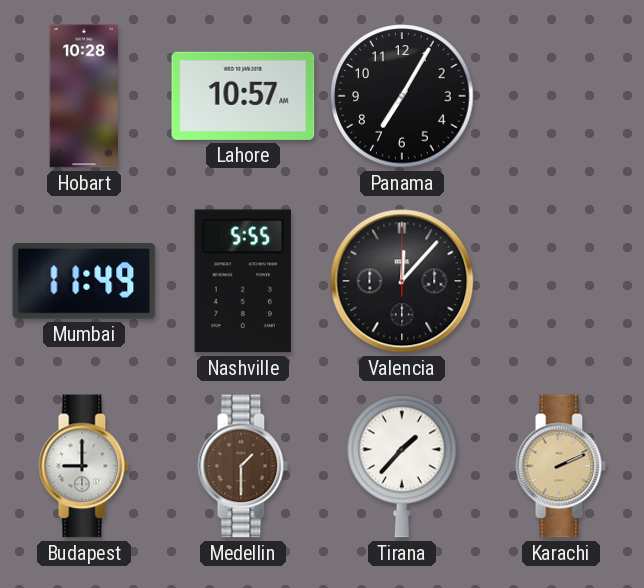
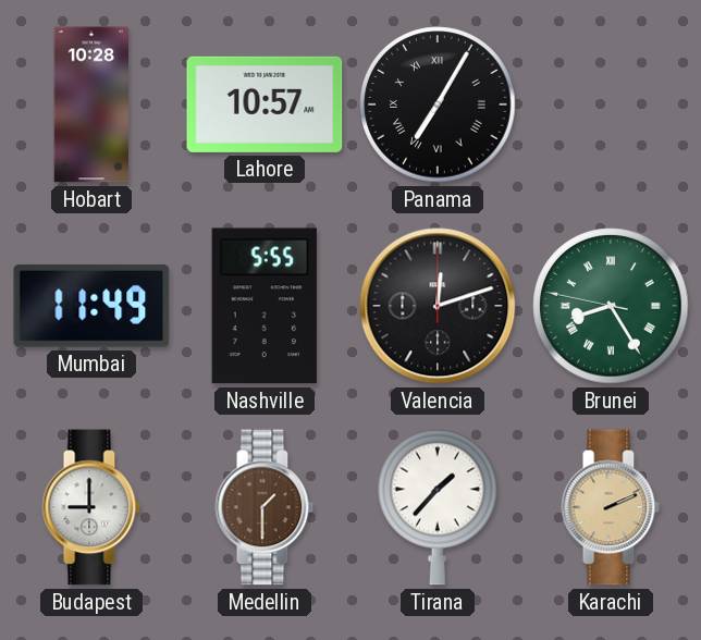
Panama numerals: Arabic -> Roman (438, 104)
Valencia: 12:07 -> 12:12 (438, 306)
Brunei: none -> 8:24 (611, 306)
